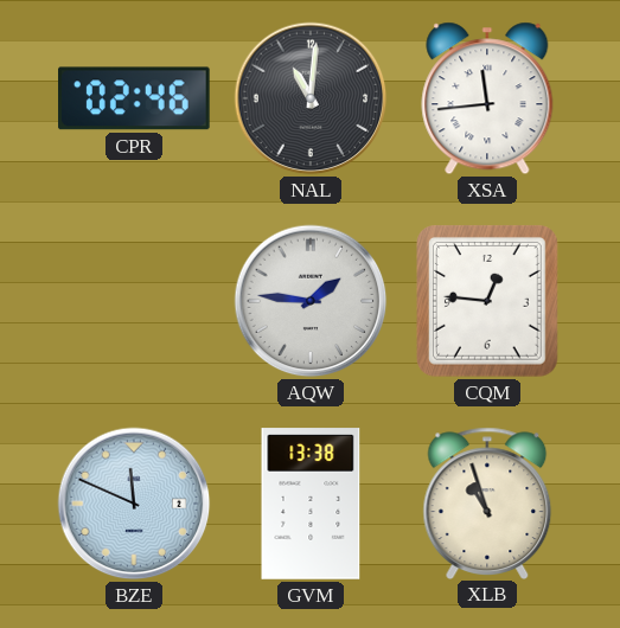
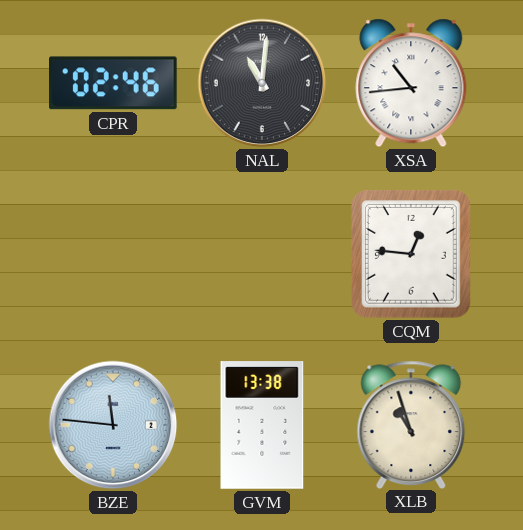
XSA: 11:44 -> 10:44 (411, 83)
AQW: 1:46 -> none (311, 301)
BZE: 11:49 -> 11:46 (113, 425)
